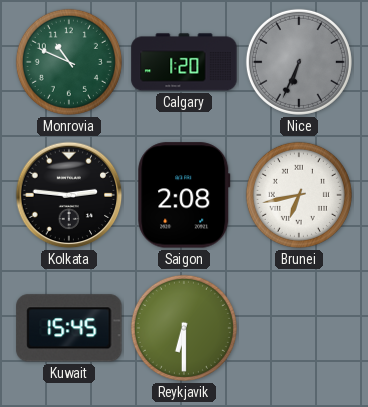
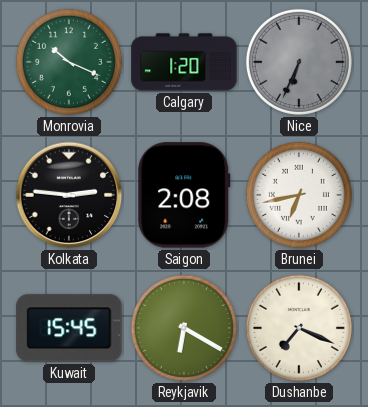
Monrovia: 10:49 -> 10:19 (69, 62)
Reykjavik: 6:30 -> 6:20 (184, 328)
Dushanbe: none -> 7:19 (299, 328)
